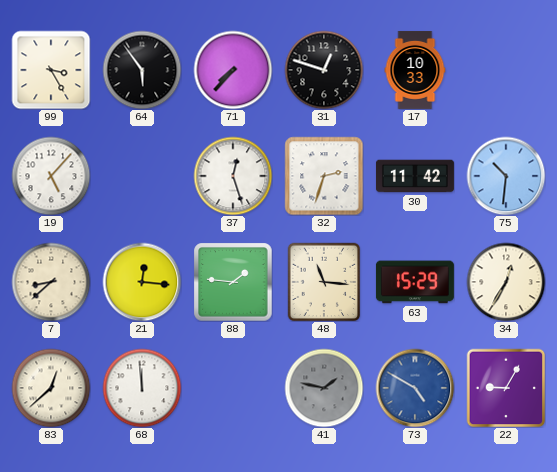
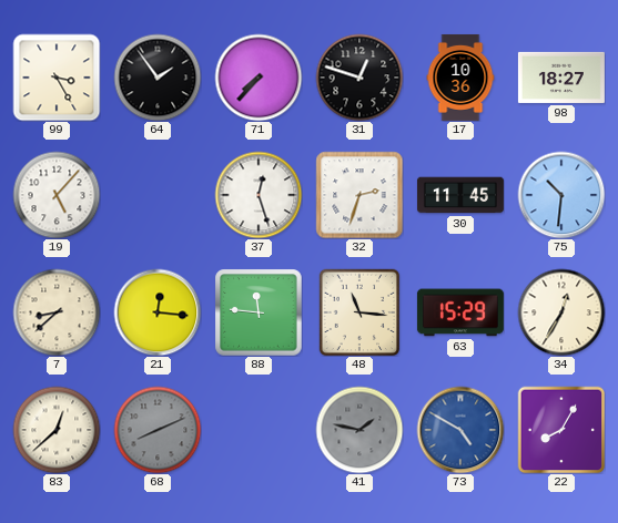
64: 5:54 -> 1:54 (158, 78)
17: 10:33 -> 10:36 (460, 78)
98: none -> 18:27 (561, 78)
30: 11:42 -> 11:45 (460, 195)
88: 1:46 -> 11:46 (259, 312)
68: 11:59 -> 8:11 (158, 430)
68 dial: white -> grey (158, 430)
22: 9:05 -> 8:05 (561, 430)
